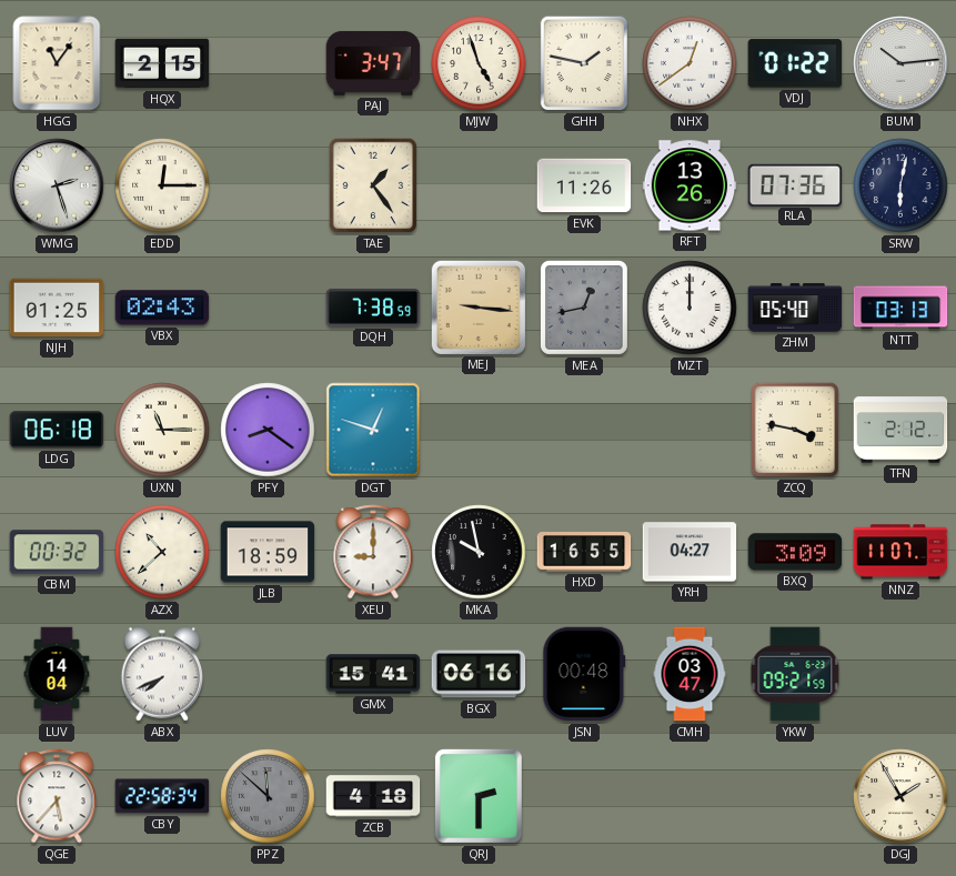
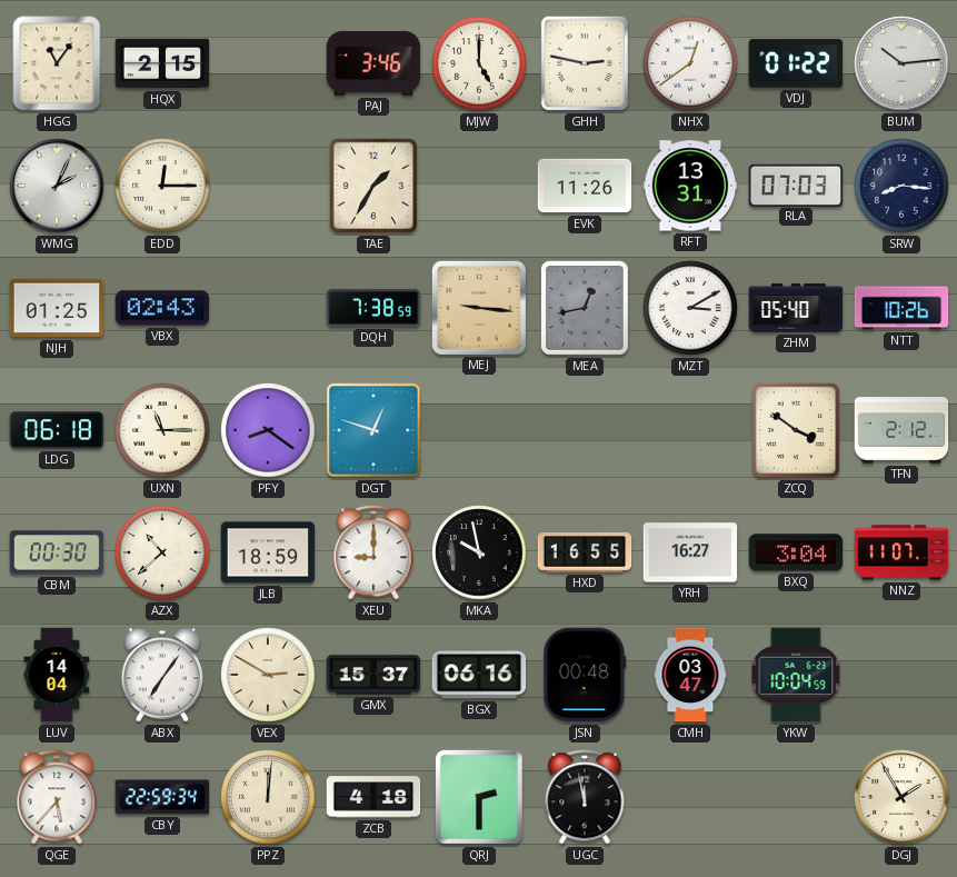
PAJ: 3:47 -> 3:46 (373, 63)
MJW: 4:57 -> 5:00 (479, 63)
GHH: 1:47 -> 2:47 (585, 63)
WMG: 2:27 -> 2:04 (57, 186)
TAE: 1:24 -> 1:35 (373, 186)
RFT: 13:26 -> 13:31 (690, 186)
RLA: 07:36 -> 07:03 (796, 185)
SRW: 6:02 -> 8:16 (901, 186)
MZT: 12:00 -> 3:10 (690, 308)
NTT: 03:13 -> 10:26 (901, 308)
ZCQ: 3:47 -> 3:51 (796, 430)
CBM: 00:32 -> 00:30 (57, 552)
YRH: 04:27 -> 16:27 (690, 552)
BXQ: 3:09 -> 3:04 (796, 552)
ABX: 7:41 -> 7:06 (162, 675)
VEX: none -> 2:50 (268, 675)
GMX: 15:41 -> 15:37 (373, 675)
YKW: 09:21 -> 10:04 (796, 675)
CBY: 22:58 -> 22:59 (162, 797)
PPZ: 11:52 -> 12:01 (268, 797)
PPZ dial: grey -> cream (268, 797)
UGC: none -> 11:58 (585, 797)
